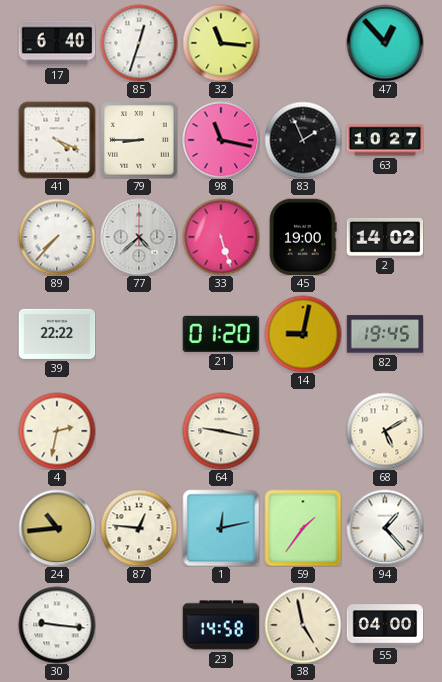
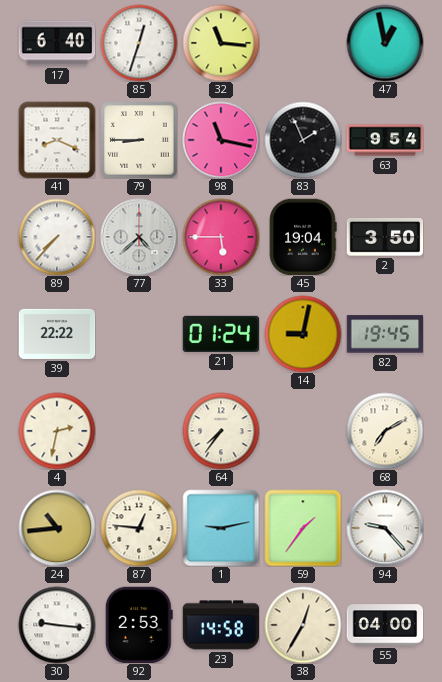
47: 12:53 -> 12:58 (385, 43)
41: 4:19 -> 8:19 (57, 140)
63: 10:27 -> 9:54 (385, 140)
33: 5:27 -> 5:45 (221, 237)
45: 19:00 -> 19:04 (303, 237)
2: 14:02 -> 3:50 (385, 237)
21: 01:20 -> 01:24 (221, 334)
64: 9:17 -> 7:36 (221, 431)
68: 5:10 -> 7:10 (385, 431)
1: 12:13 -> 9:13 (221, 528)
94: 1:23 -> 9:23 (385, 528)
92: none -> 2:53 (139, 625)
38: 4:58 -> 12:35 (303, 625)
